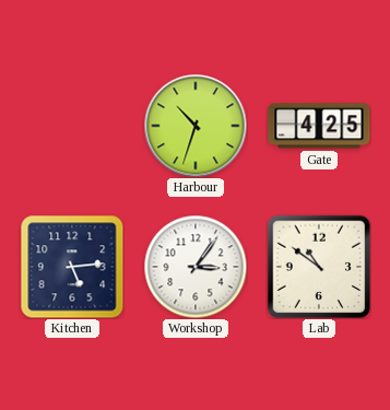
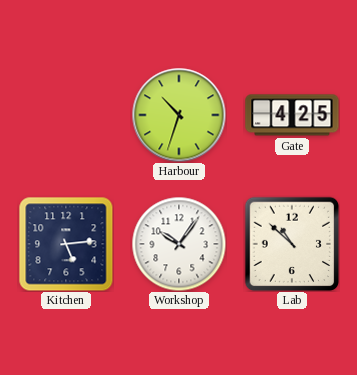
Workshop: 3:06 -> 10:06 (179, 244)
Lab: 10:51 -> 10:52 (292, 244)
